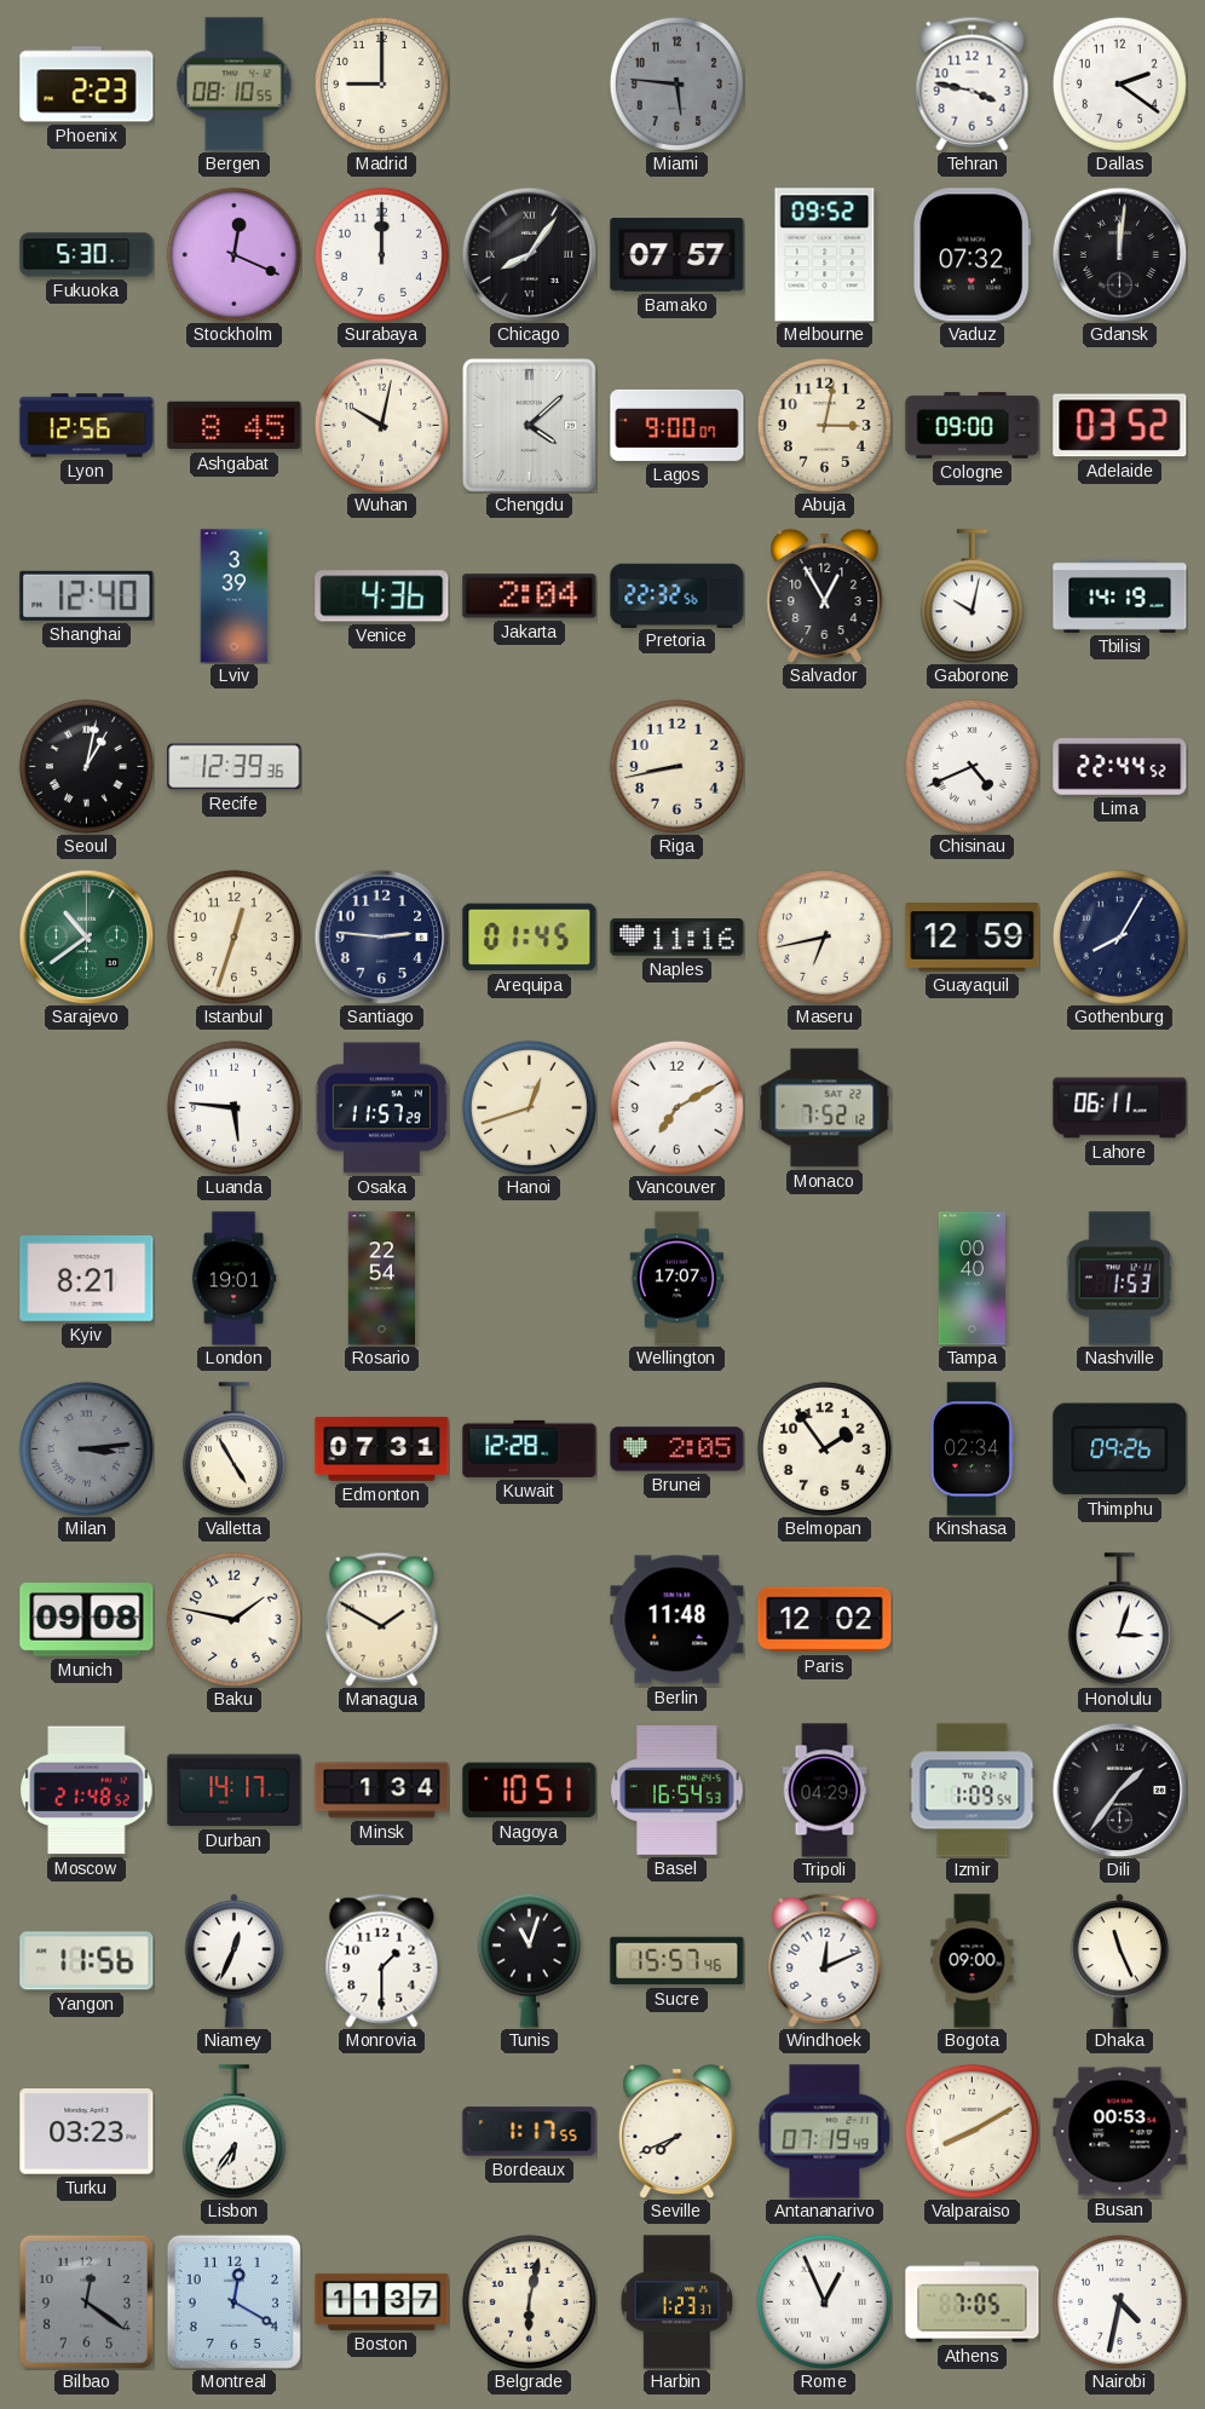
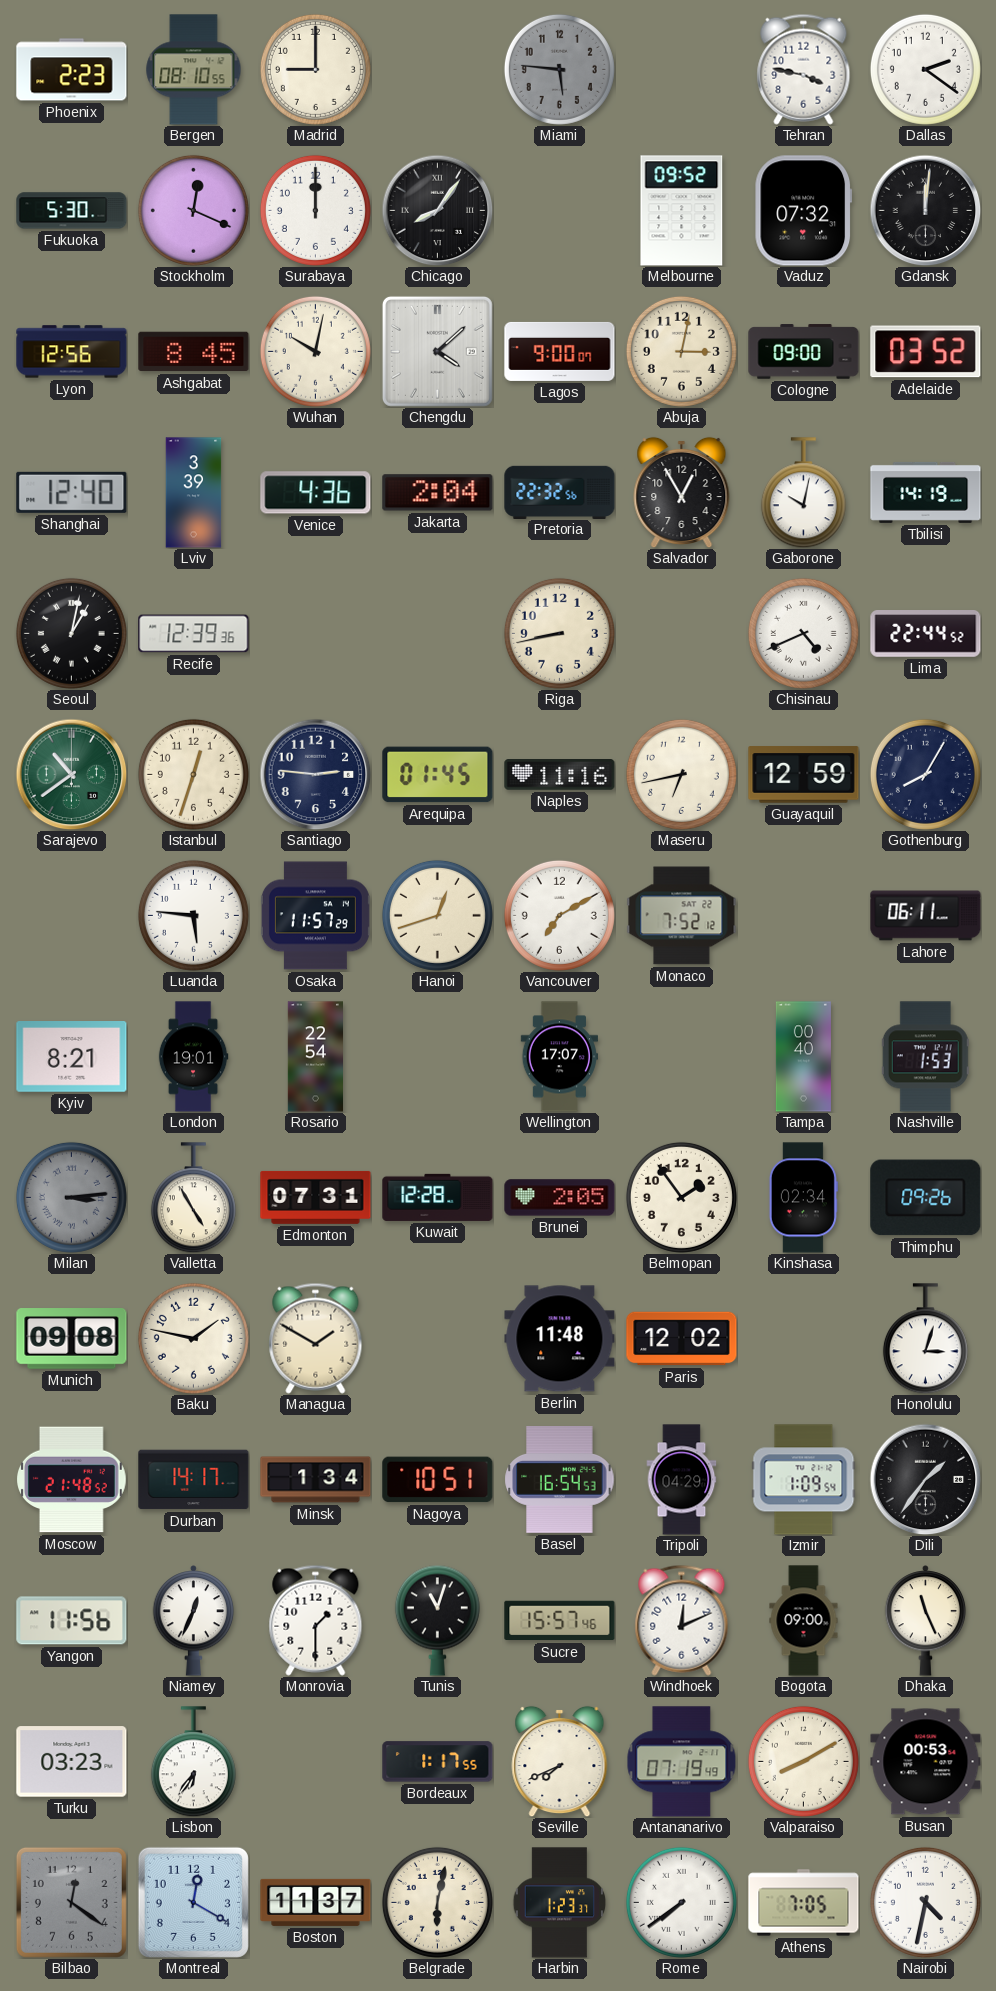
Bamako: 07:57 -> none (678, 255)
Rome: 12:56 -> 7:39 (681, 1902)
